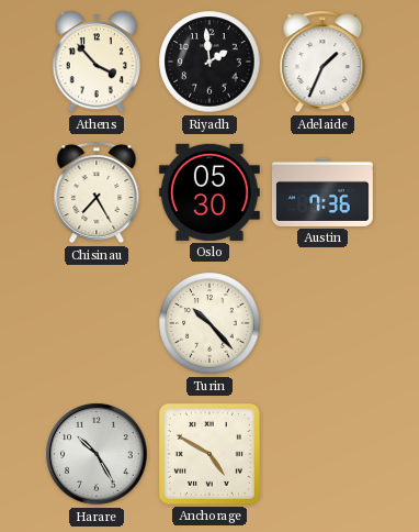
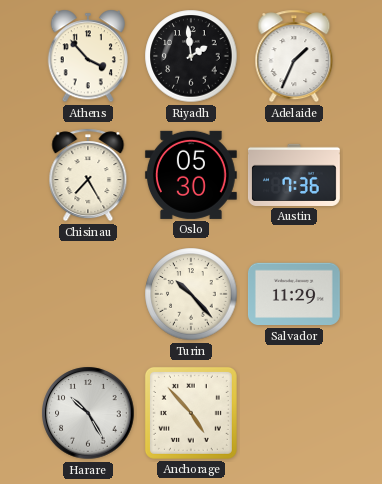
Salvador: none -> 11:29 (294, 294)
Anchorage: 4:50 -> 4:53 (191, 413)
